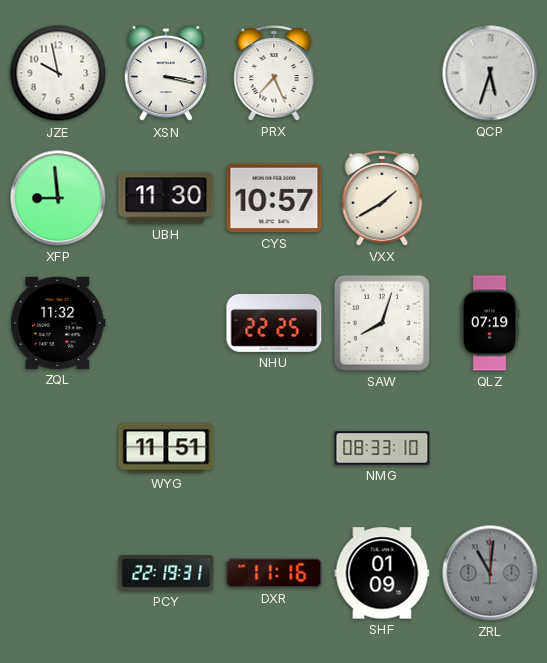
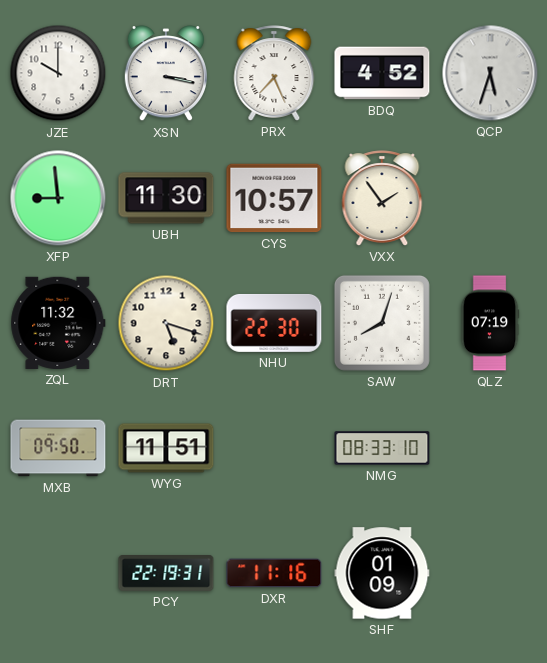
JZE: 9:58 -> 10:00 (58, 73)
BDQ: none -> 4:52 (382, 73)
VXX: 1:40 -> 1:54 (382, 198)
DRT: none -> 5:18 (166, 323)
NHU: 22:25 -> 22:30 (274, 323)
MXB: none -> 09:50 (58, 448)
ZRL: 11:01 -> none (490, 573)
